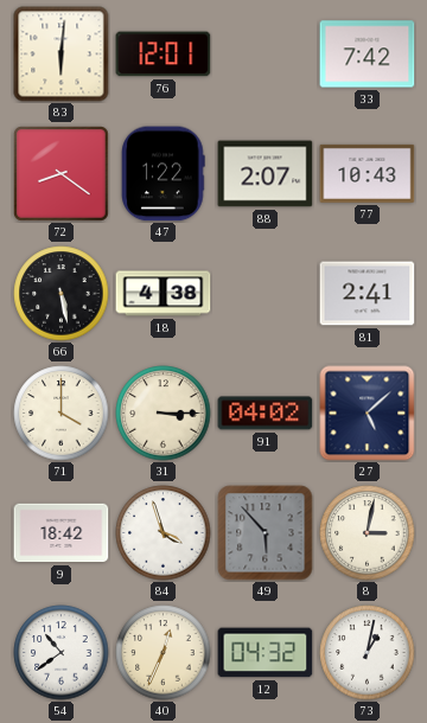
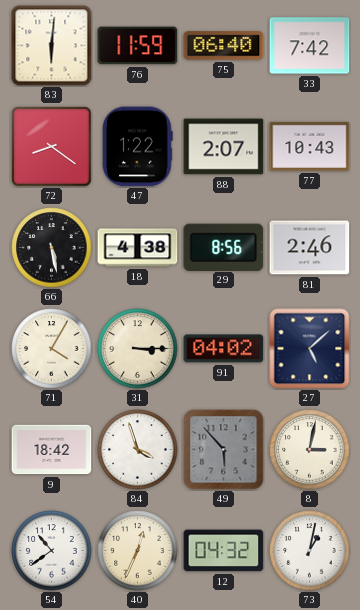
76: 12:01 -> 11:59 (138, 46)
75: none -> 06:40 (224, 46)
29: none -> 8:56 (224, 247)
81: 2:41 -> 2:46 (310, 248)
71: 4:00 -> 4:05 (52, 349)
